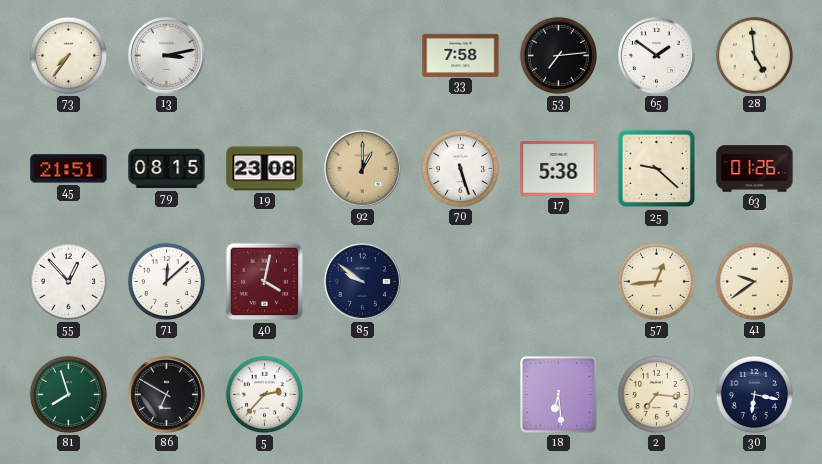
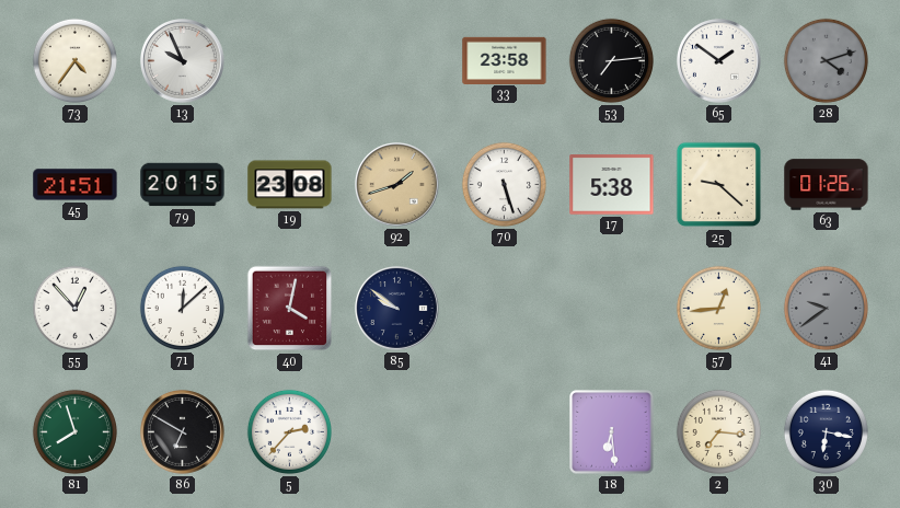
73: 7:36 -> 4:36 (74, 60)
13: 3:13 -> 9:56 (183, 61)
33: 7:58 -> 23:58 (505, 60)
28: 4:59 -> 4:12 (826, 60)
28 dial: cream -> grey (826, 60)
79: 08:15 -> 20:15 (183, 185)
92: 1:00 -> 1:42 (397, 185)
41 dial: cream -> grey (826, 308)
